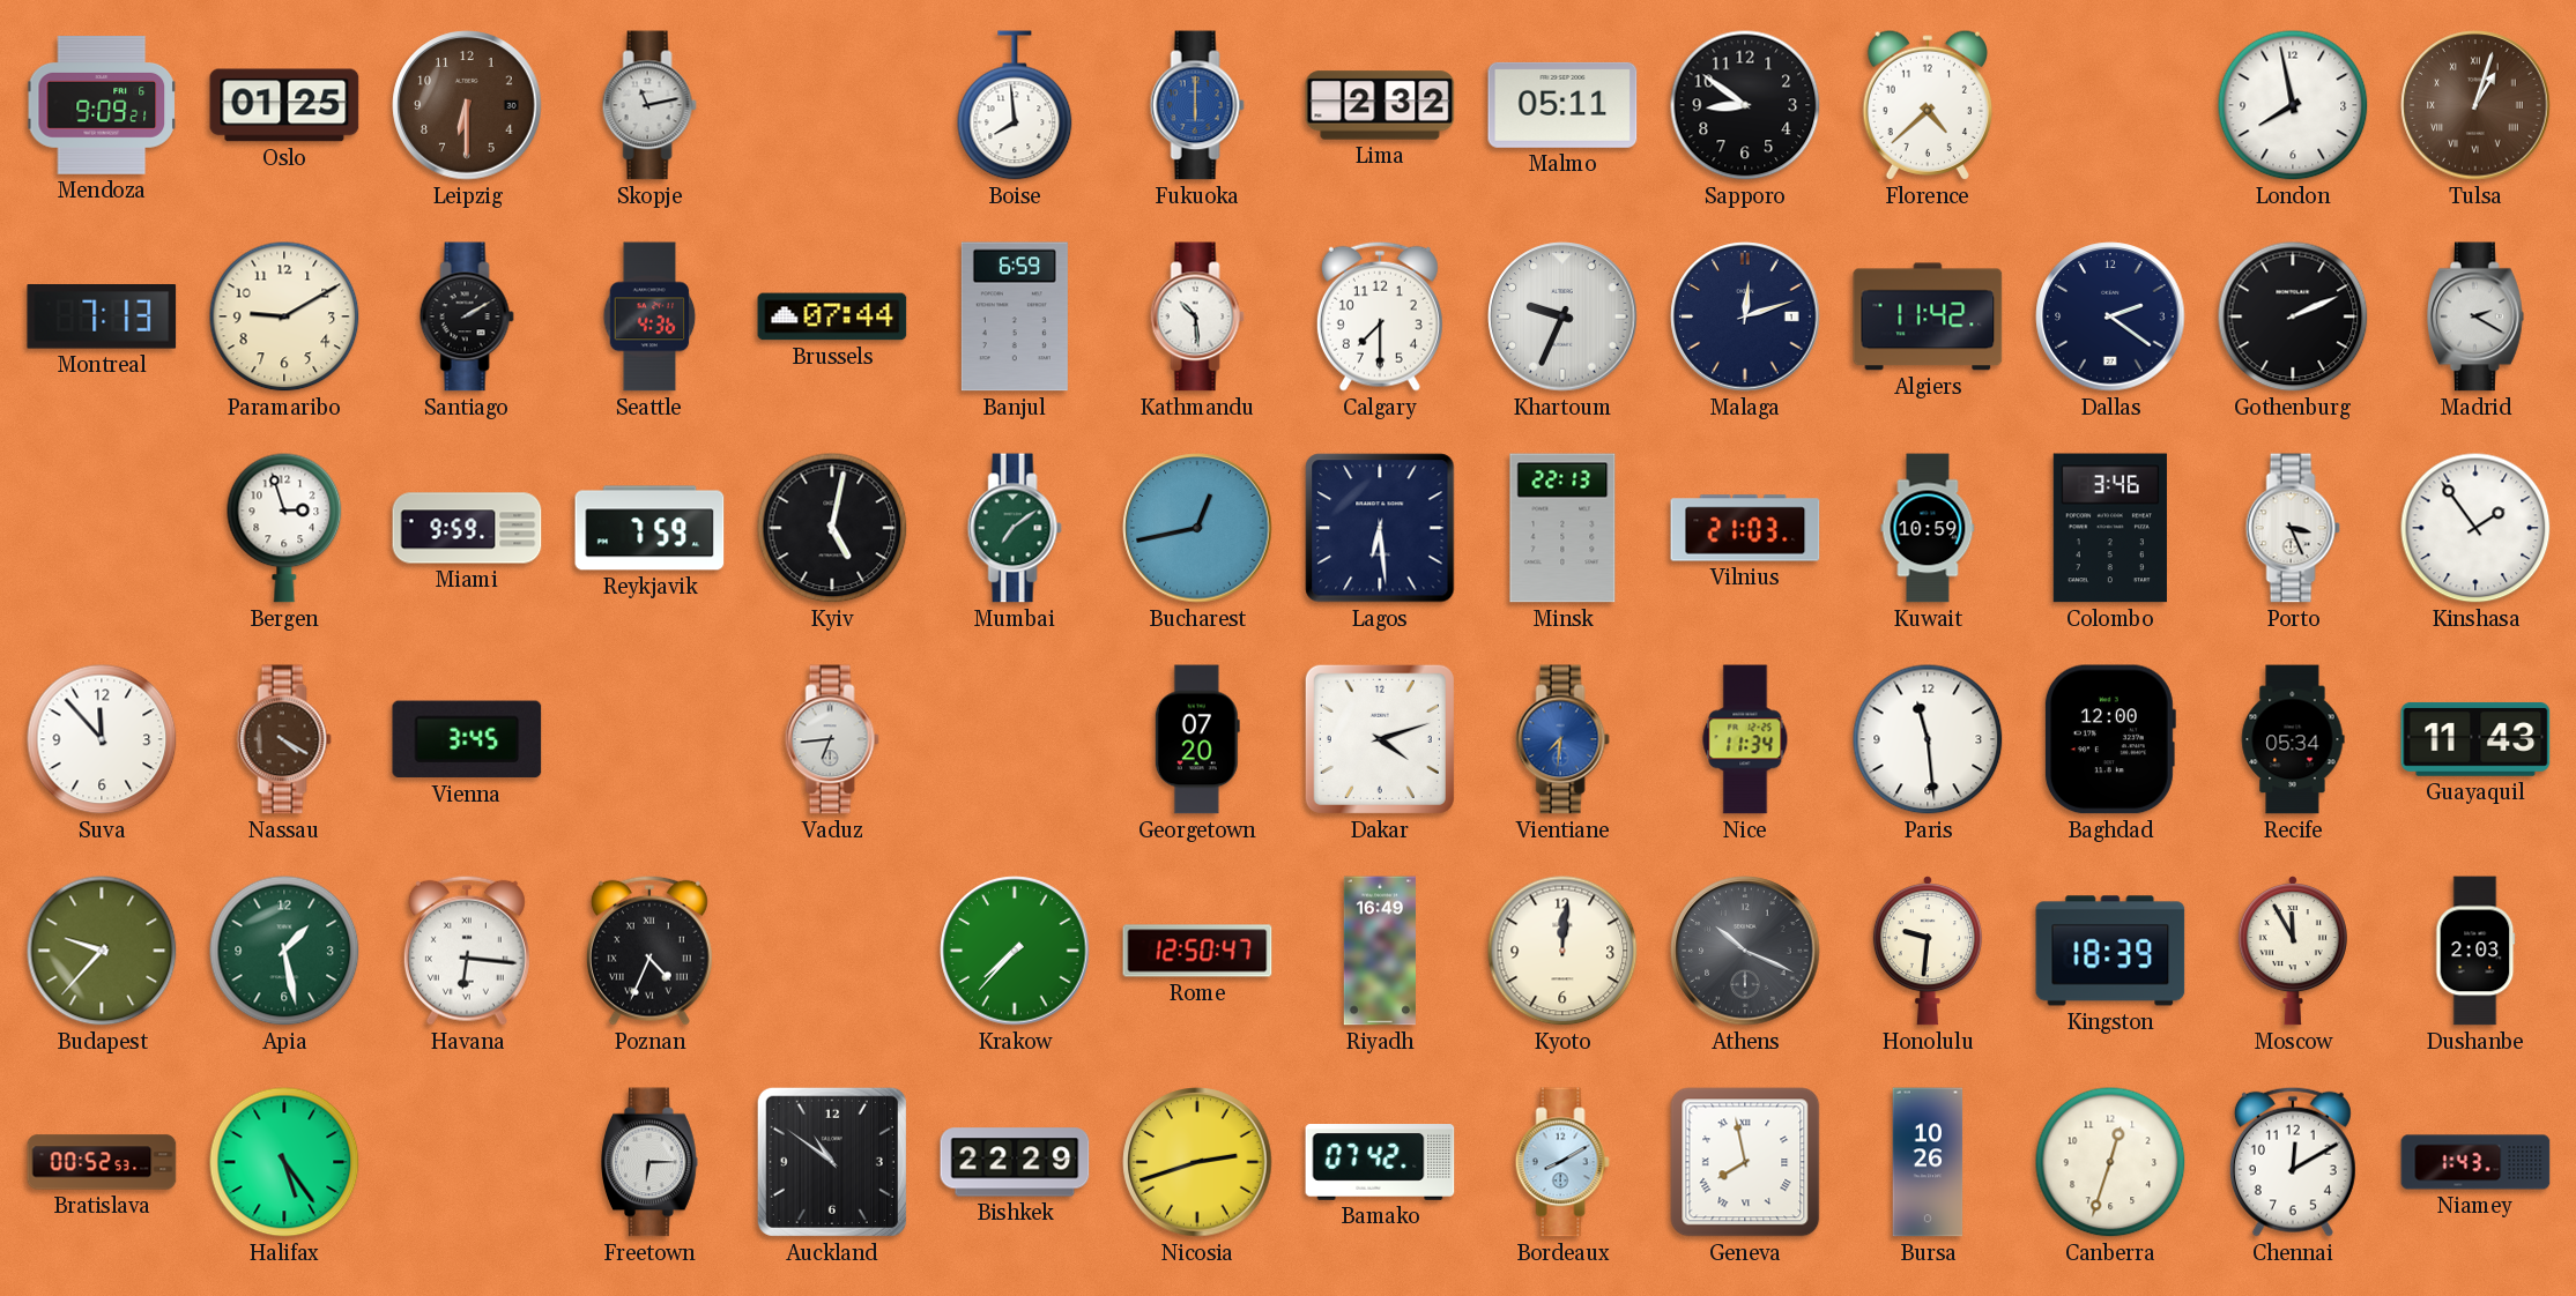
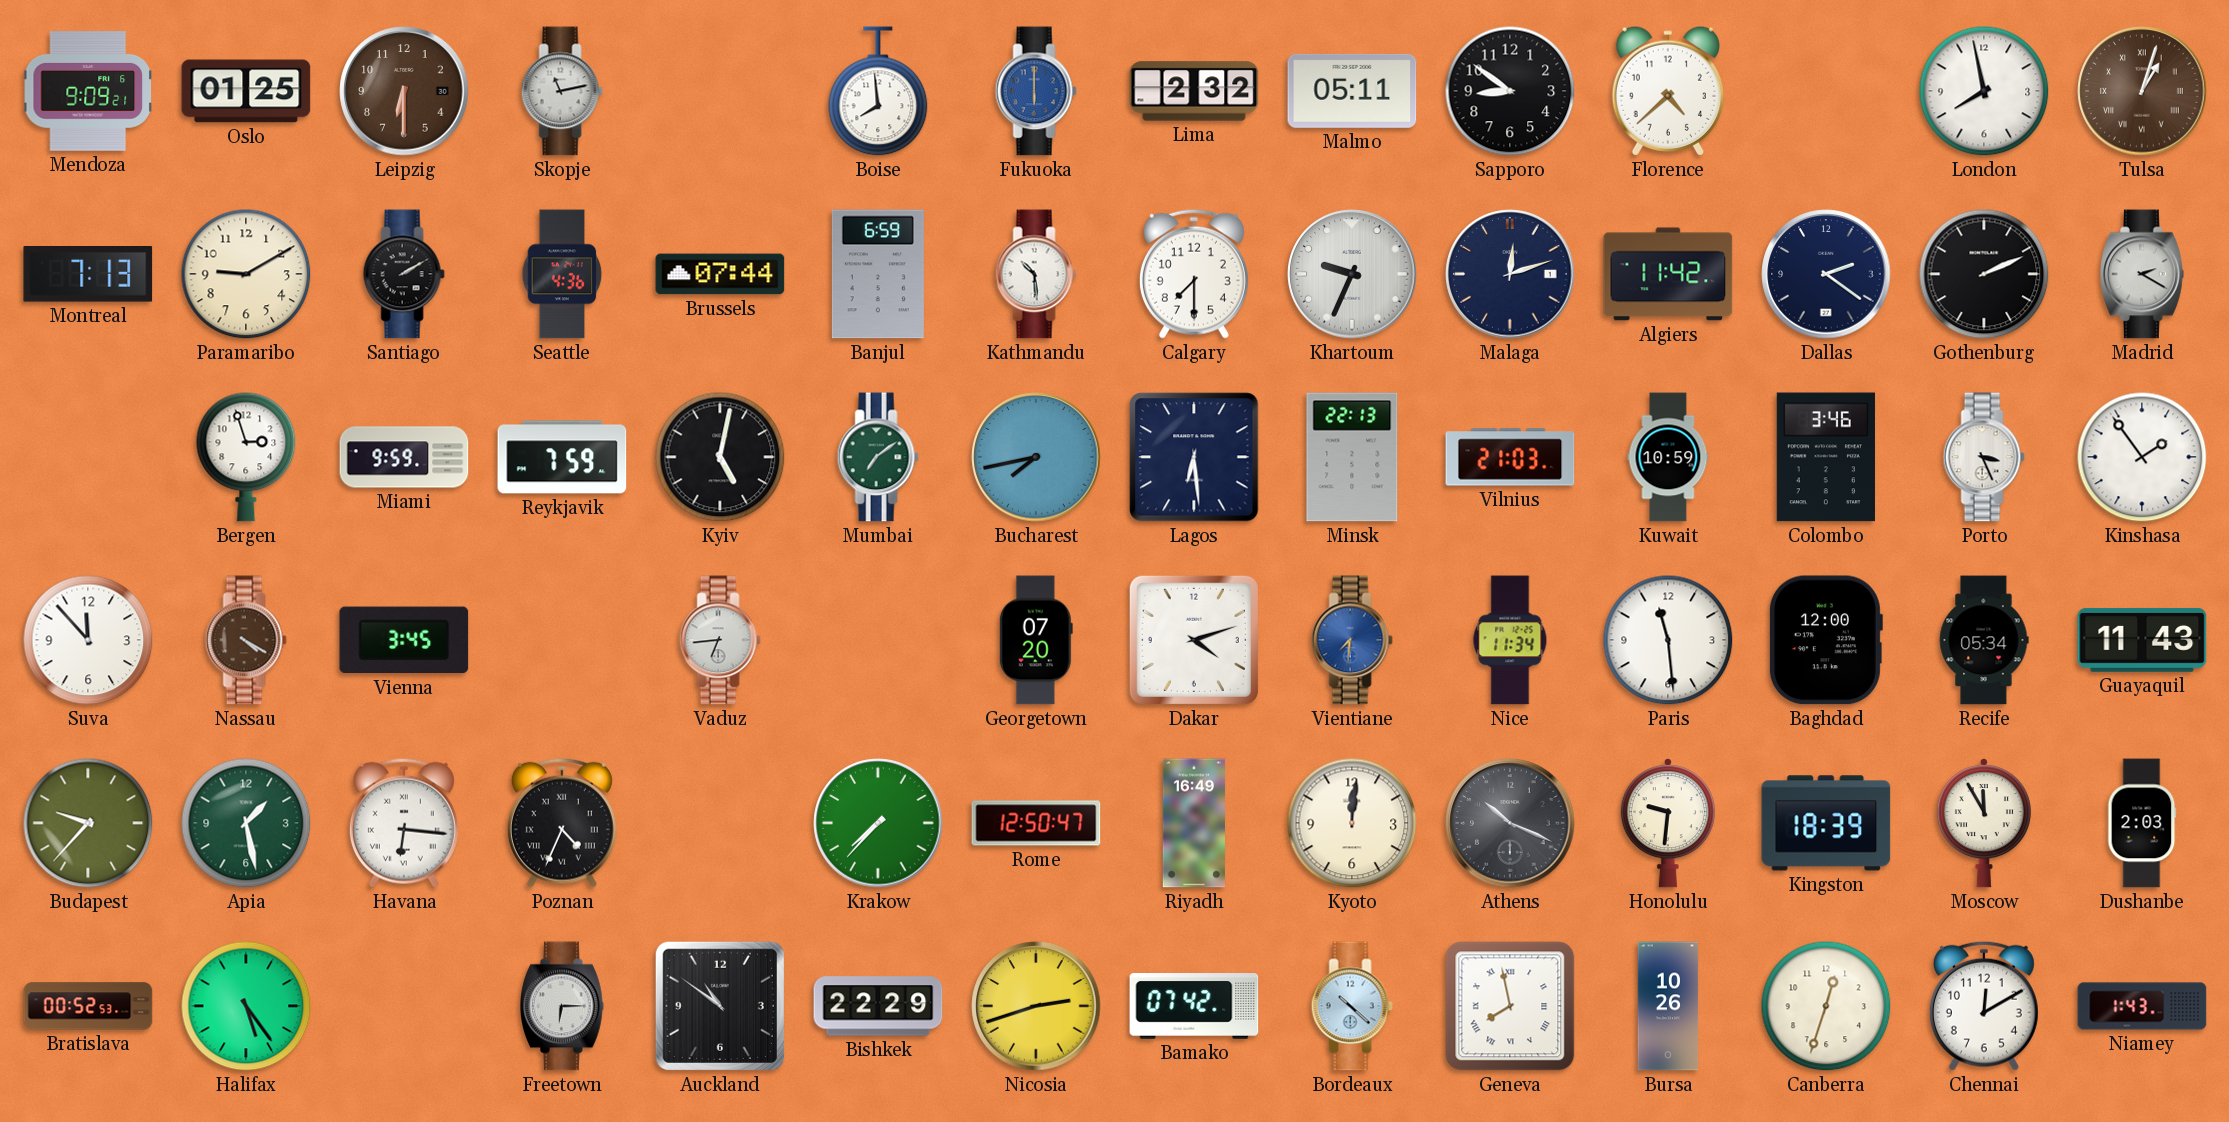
Bucharest: 12:43 -> 7:43 (1036, 457)
Bordeaux: 8:10 -> 10:22 (1352, 1006)
